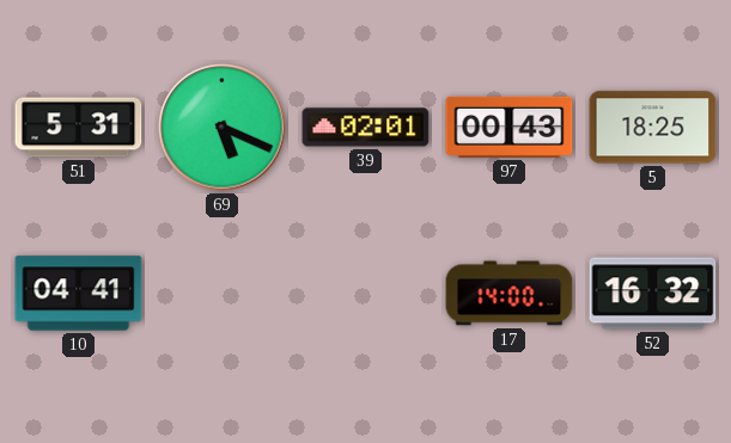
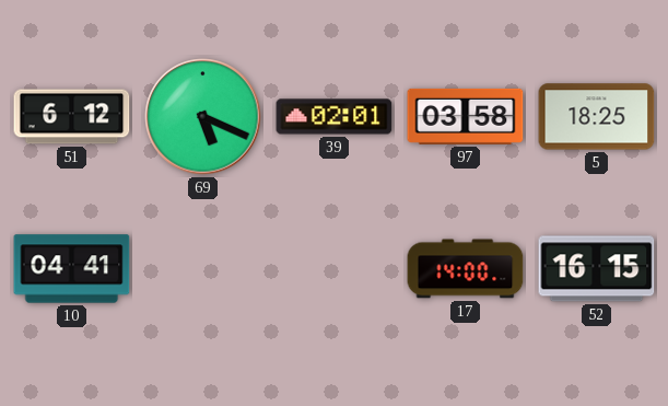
51: 5:31 -> 6:12 (72, 117)
97: 00:43 -> 03:58 (466, 116)
52: 16:32 -> 16:15 (597, 269)
